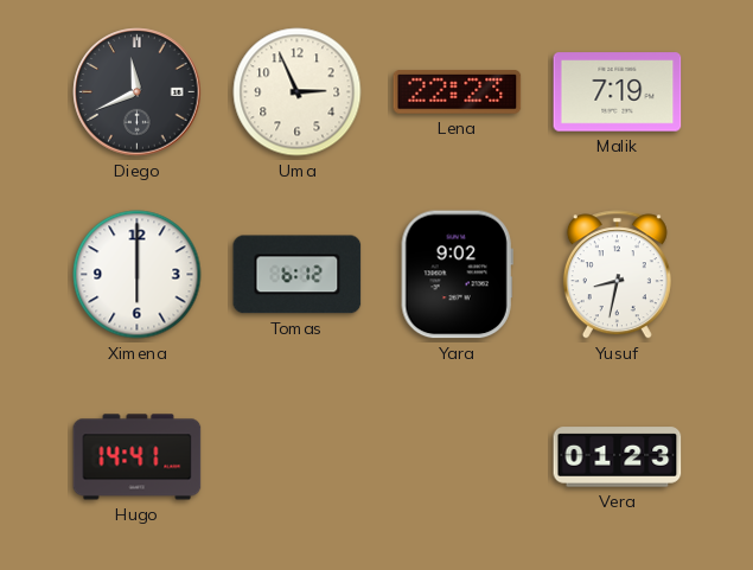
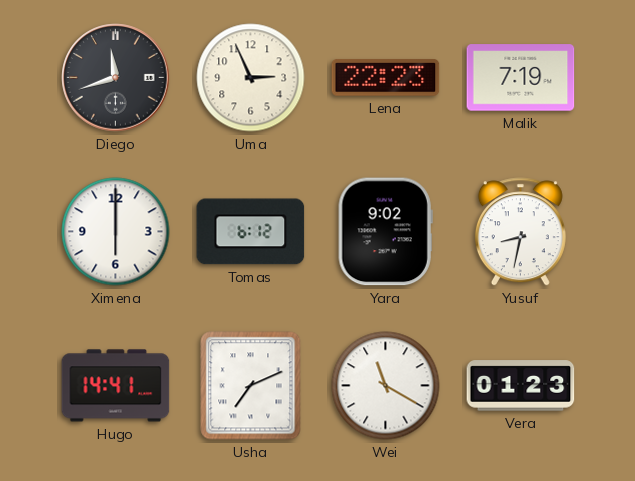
Diego: 11:41 -> 11:42 (116, 78)
Usha: none -> 7:11 (251, 386)
Wei: none -> 11:20 (386, 386)
